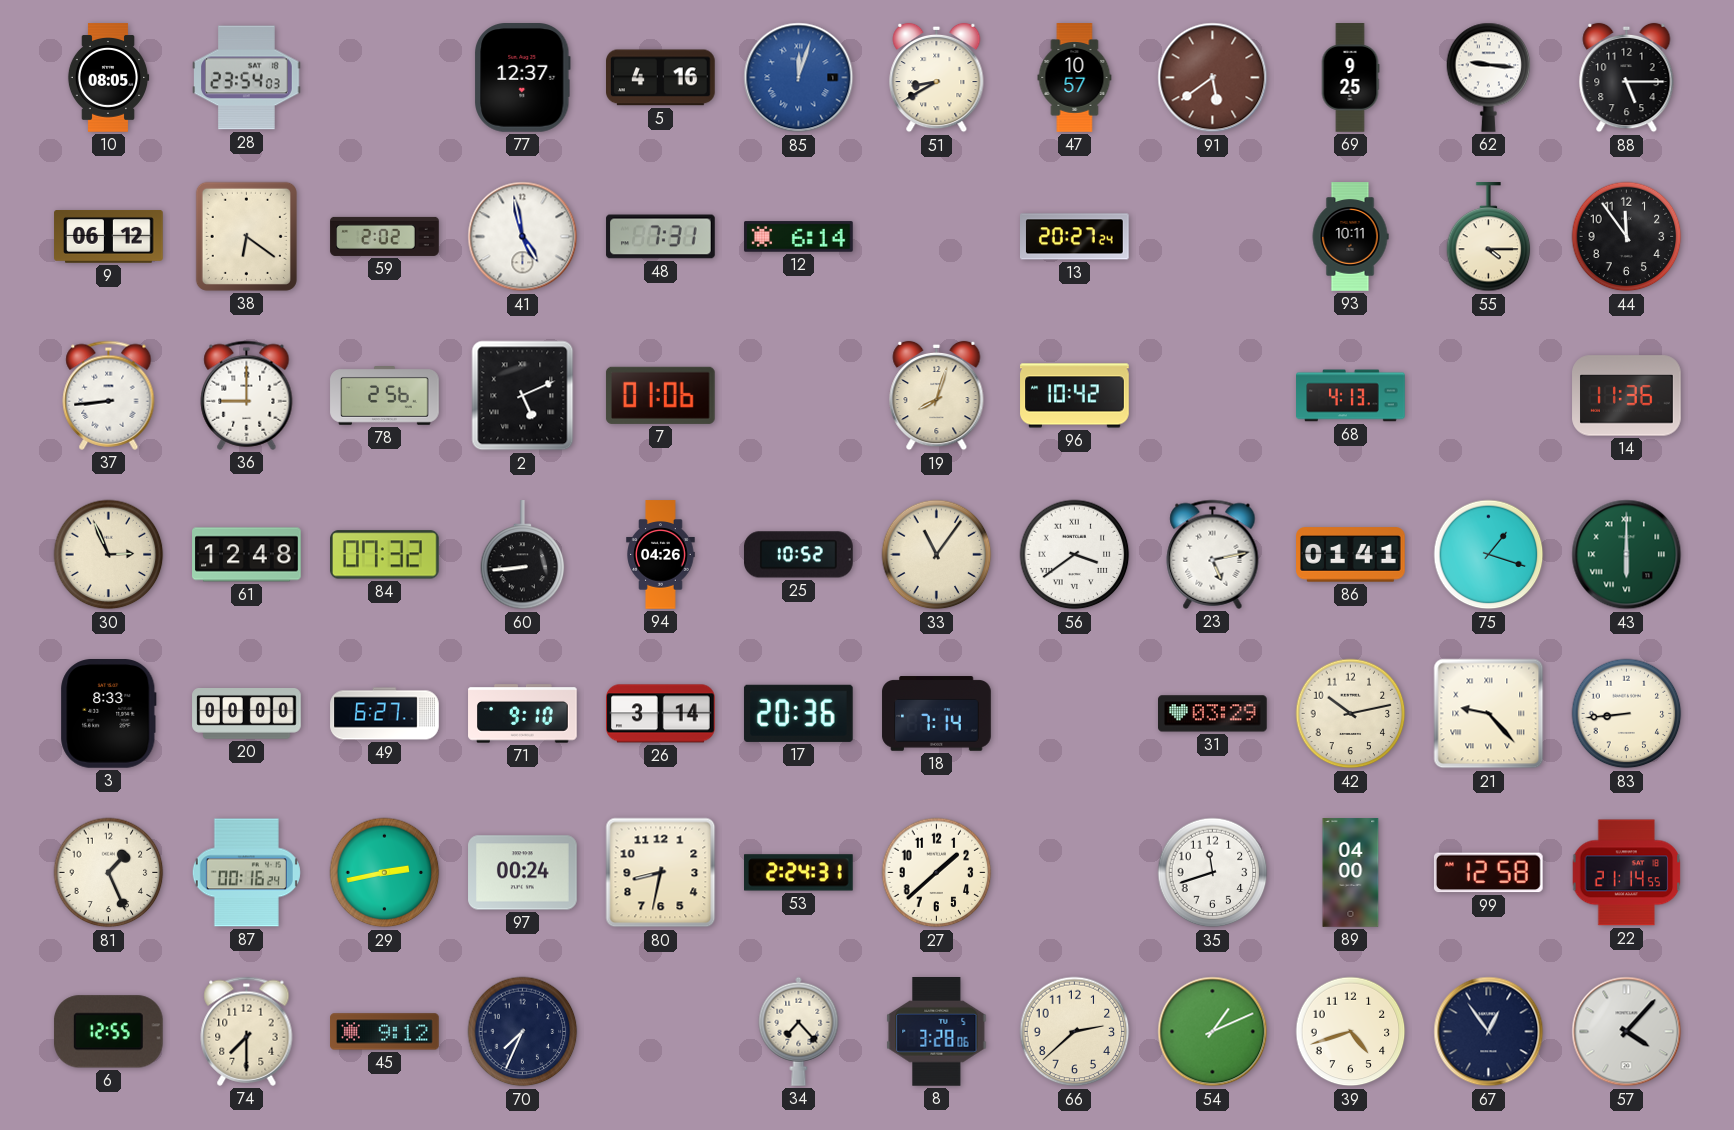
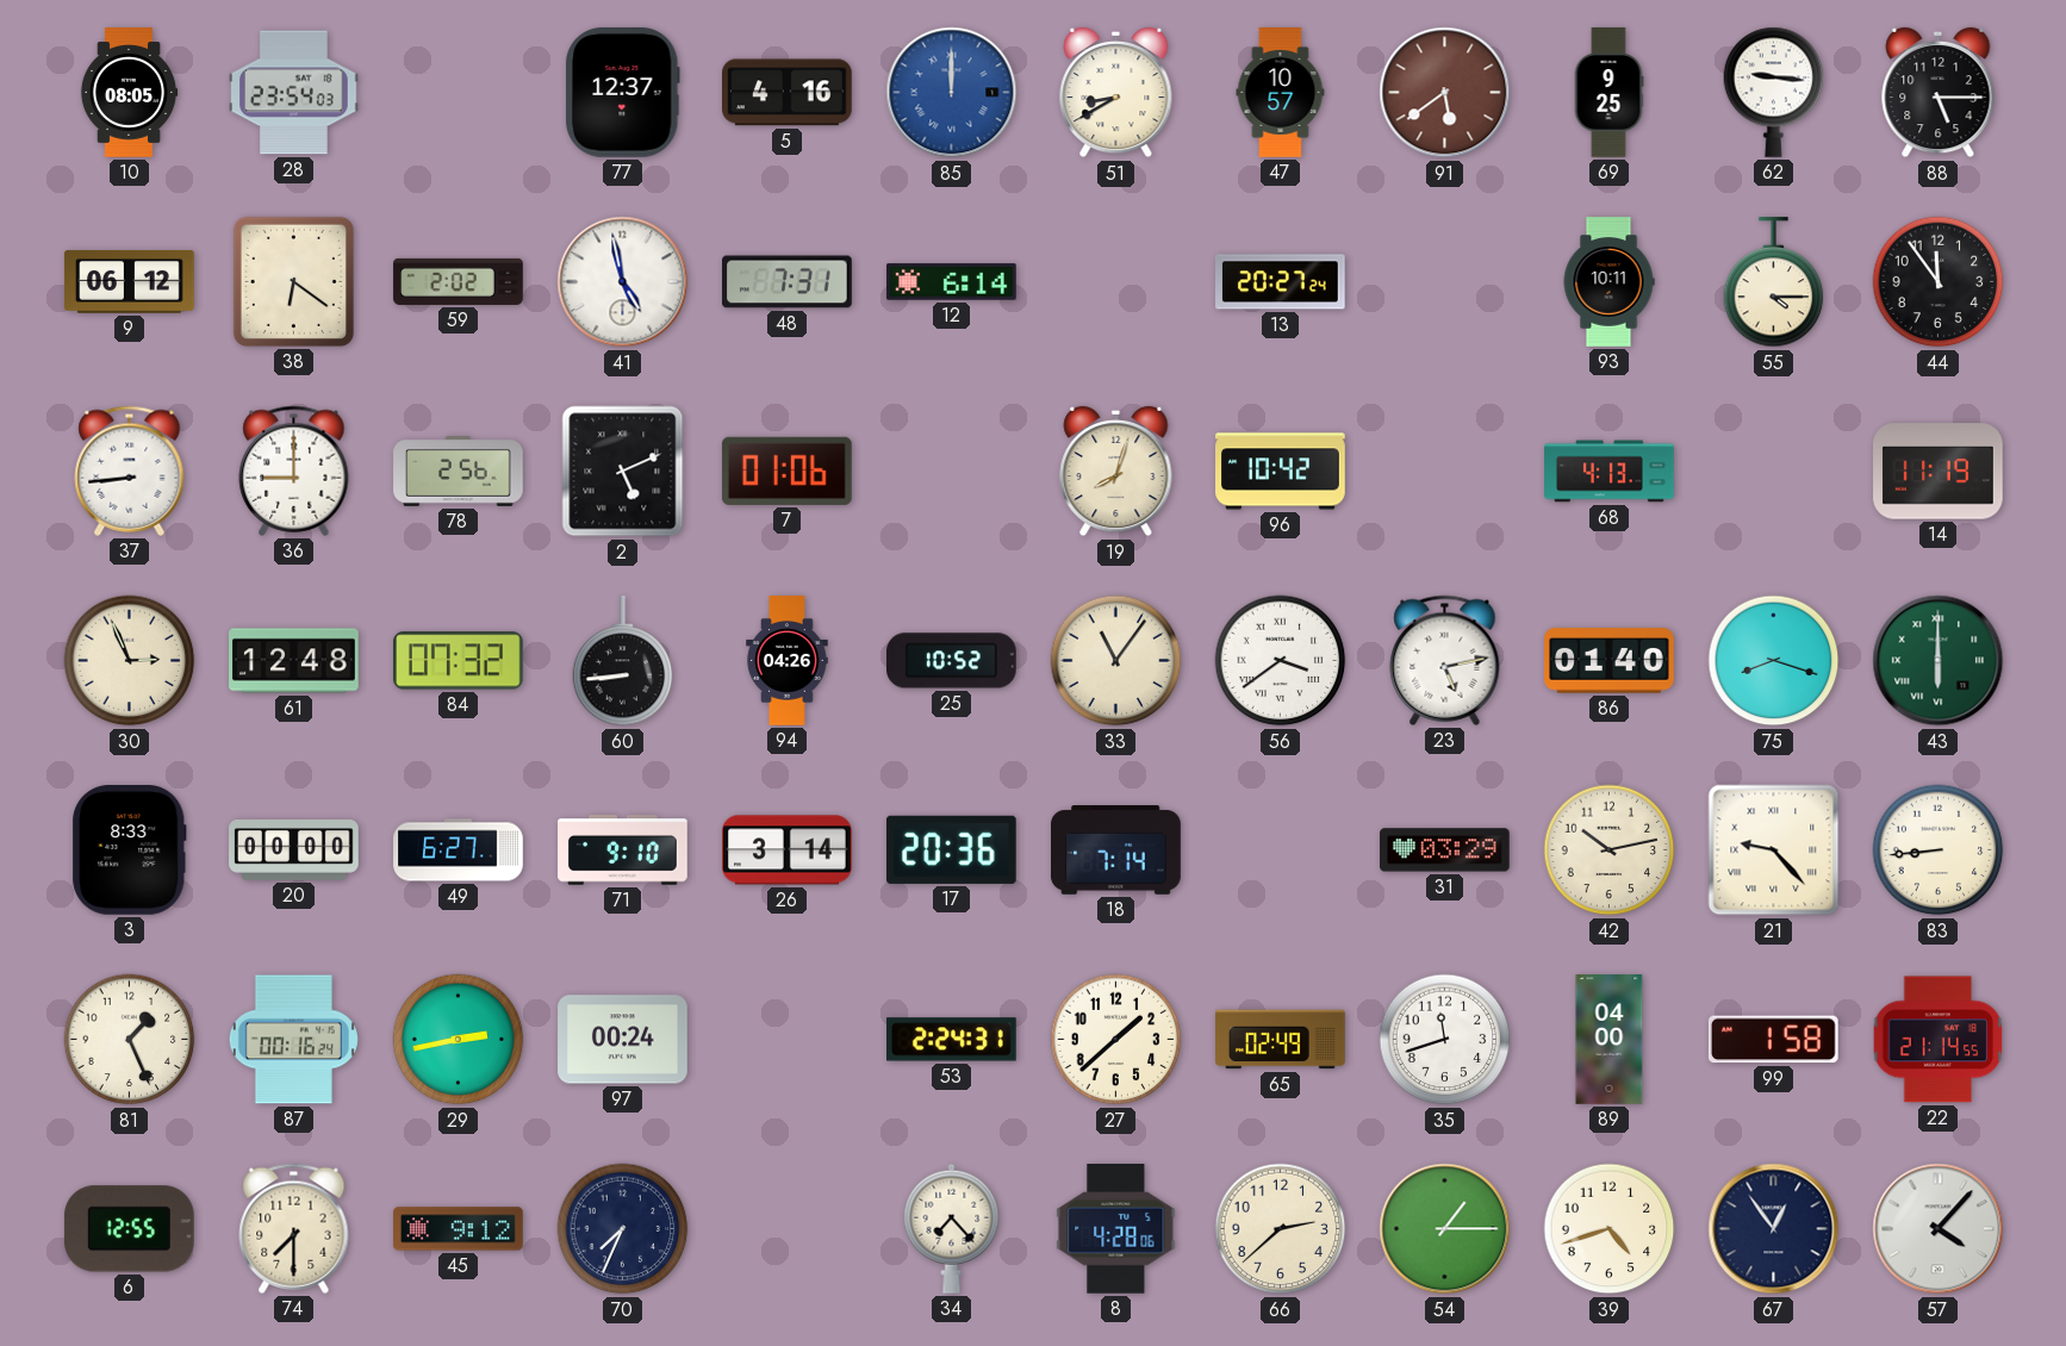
85: 12:03 -> 12:00 (952, 93)
14: 11:36 -> 11:19 (1939, 472)
86: 01:41 -> 01:40 (1610, 661)
75: 1:18 -> 8:18 (1774, 661)
80: 8:32 -> none (661, 873)
65: none -> 02:49 (1281, 1040)
99: 12:58 -> 1:58 (1773, 1040)
8: 3:28 -> 4:28 (1116, 1229)
54: 1:11 -> 1:15 (1445, 1229)
